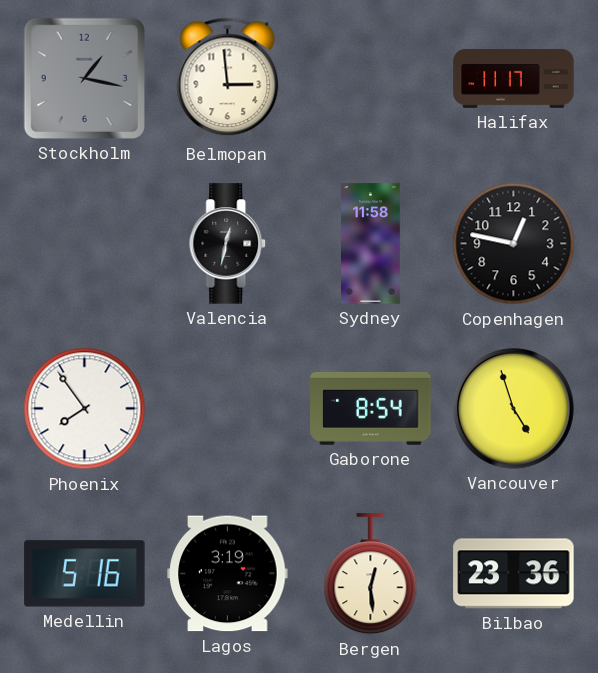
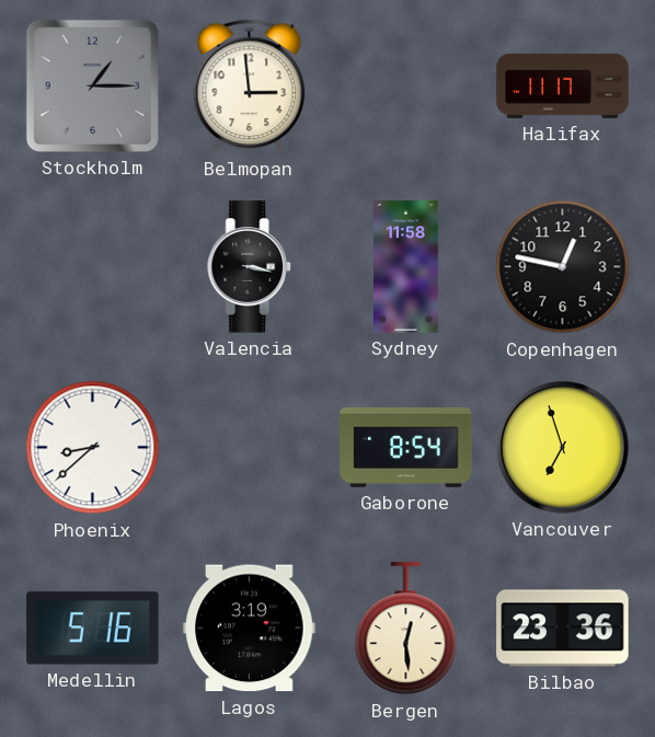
Stockholm: 1:17 -> 1:15 (92, 85)
Valencia: 12:32 -> 3:17 (250, 267)
Phoenix: 7:54 -> 8:38 (93, 448)
Vancouver: 4:57 -> 6:57 (563, 448)
